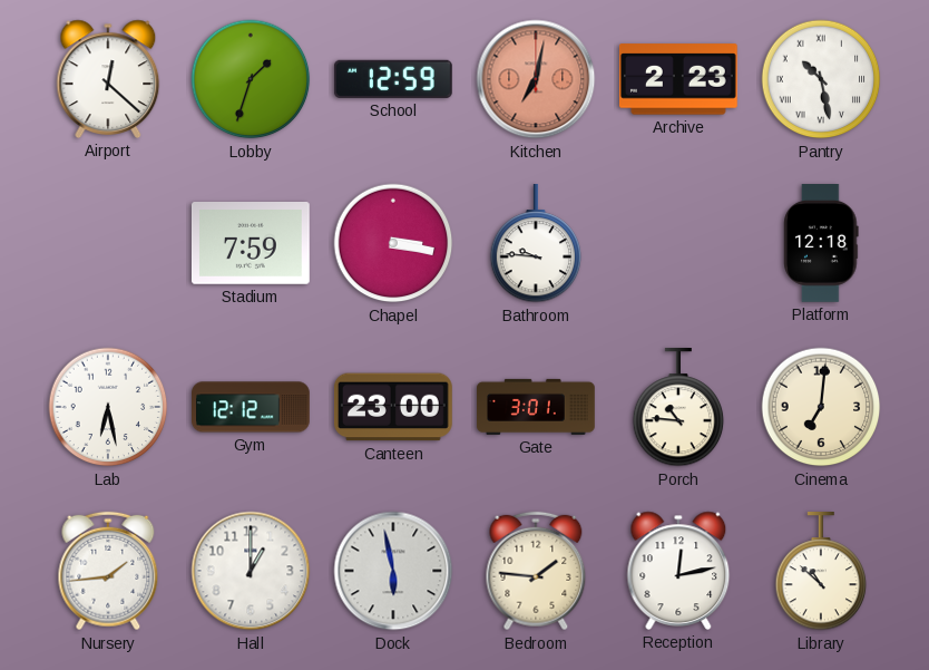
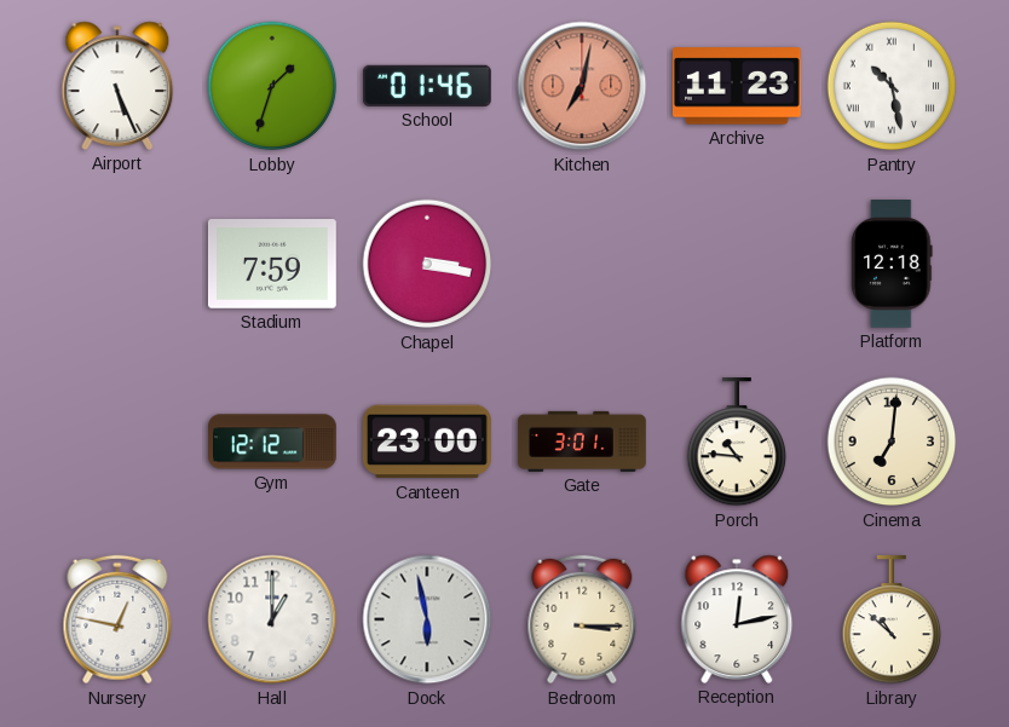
Airport: 12:22 -> 5:26 (117, 86)
School: 12:59 -> 01:46 (427, 86)
Archive: 2:23 -> 11:23 (737, 86)
Bathroom: 9:46 -> none (536, 244)
Lab: 6:28 -> none (108, 407)
Nursery: 1:44 -> 12:47 (117, 619)
Bedroom: 1:46 -> 3:15 (582, 619)
